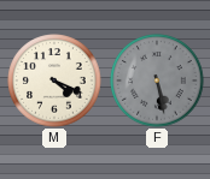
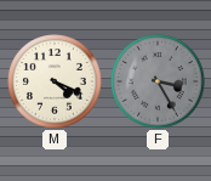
F: 5:28 -> 3:25 (158, 81)
